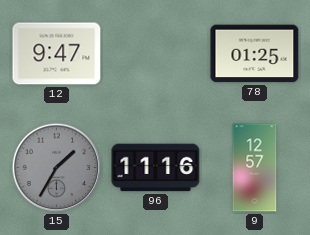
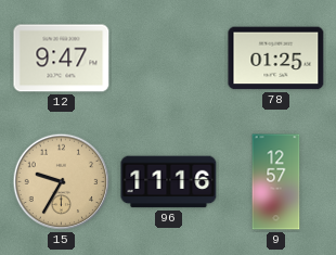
15: 1:35 -> 9:35 (62, 182)
15 dial: grey -> champagne (62, 182)
